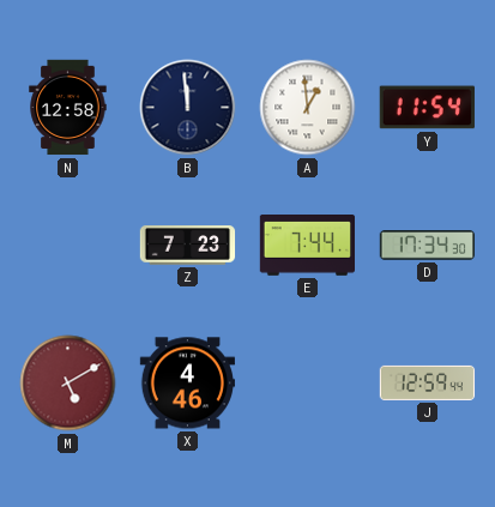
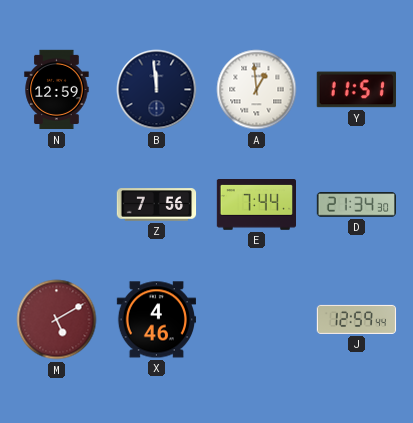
N: 12:58 -> 12:59 (57, 90)
Y: 11:54 -> 11:51 (356, 90)
Z: 7:23 -> 7:56 (157, 205)
D: 17:34 -> 21:34 (356, 205)
